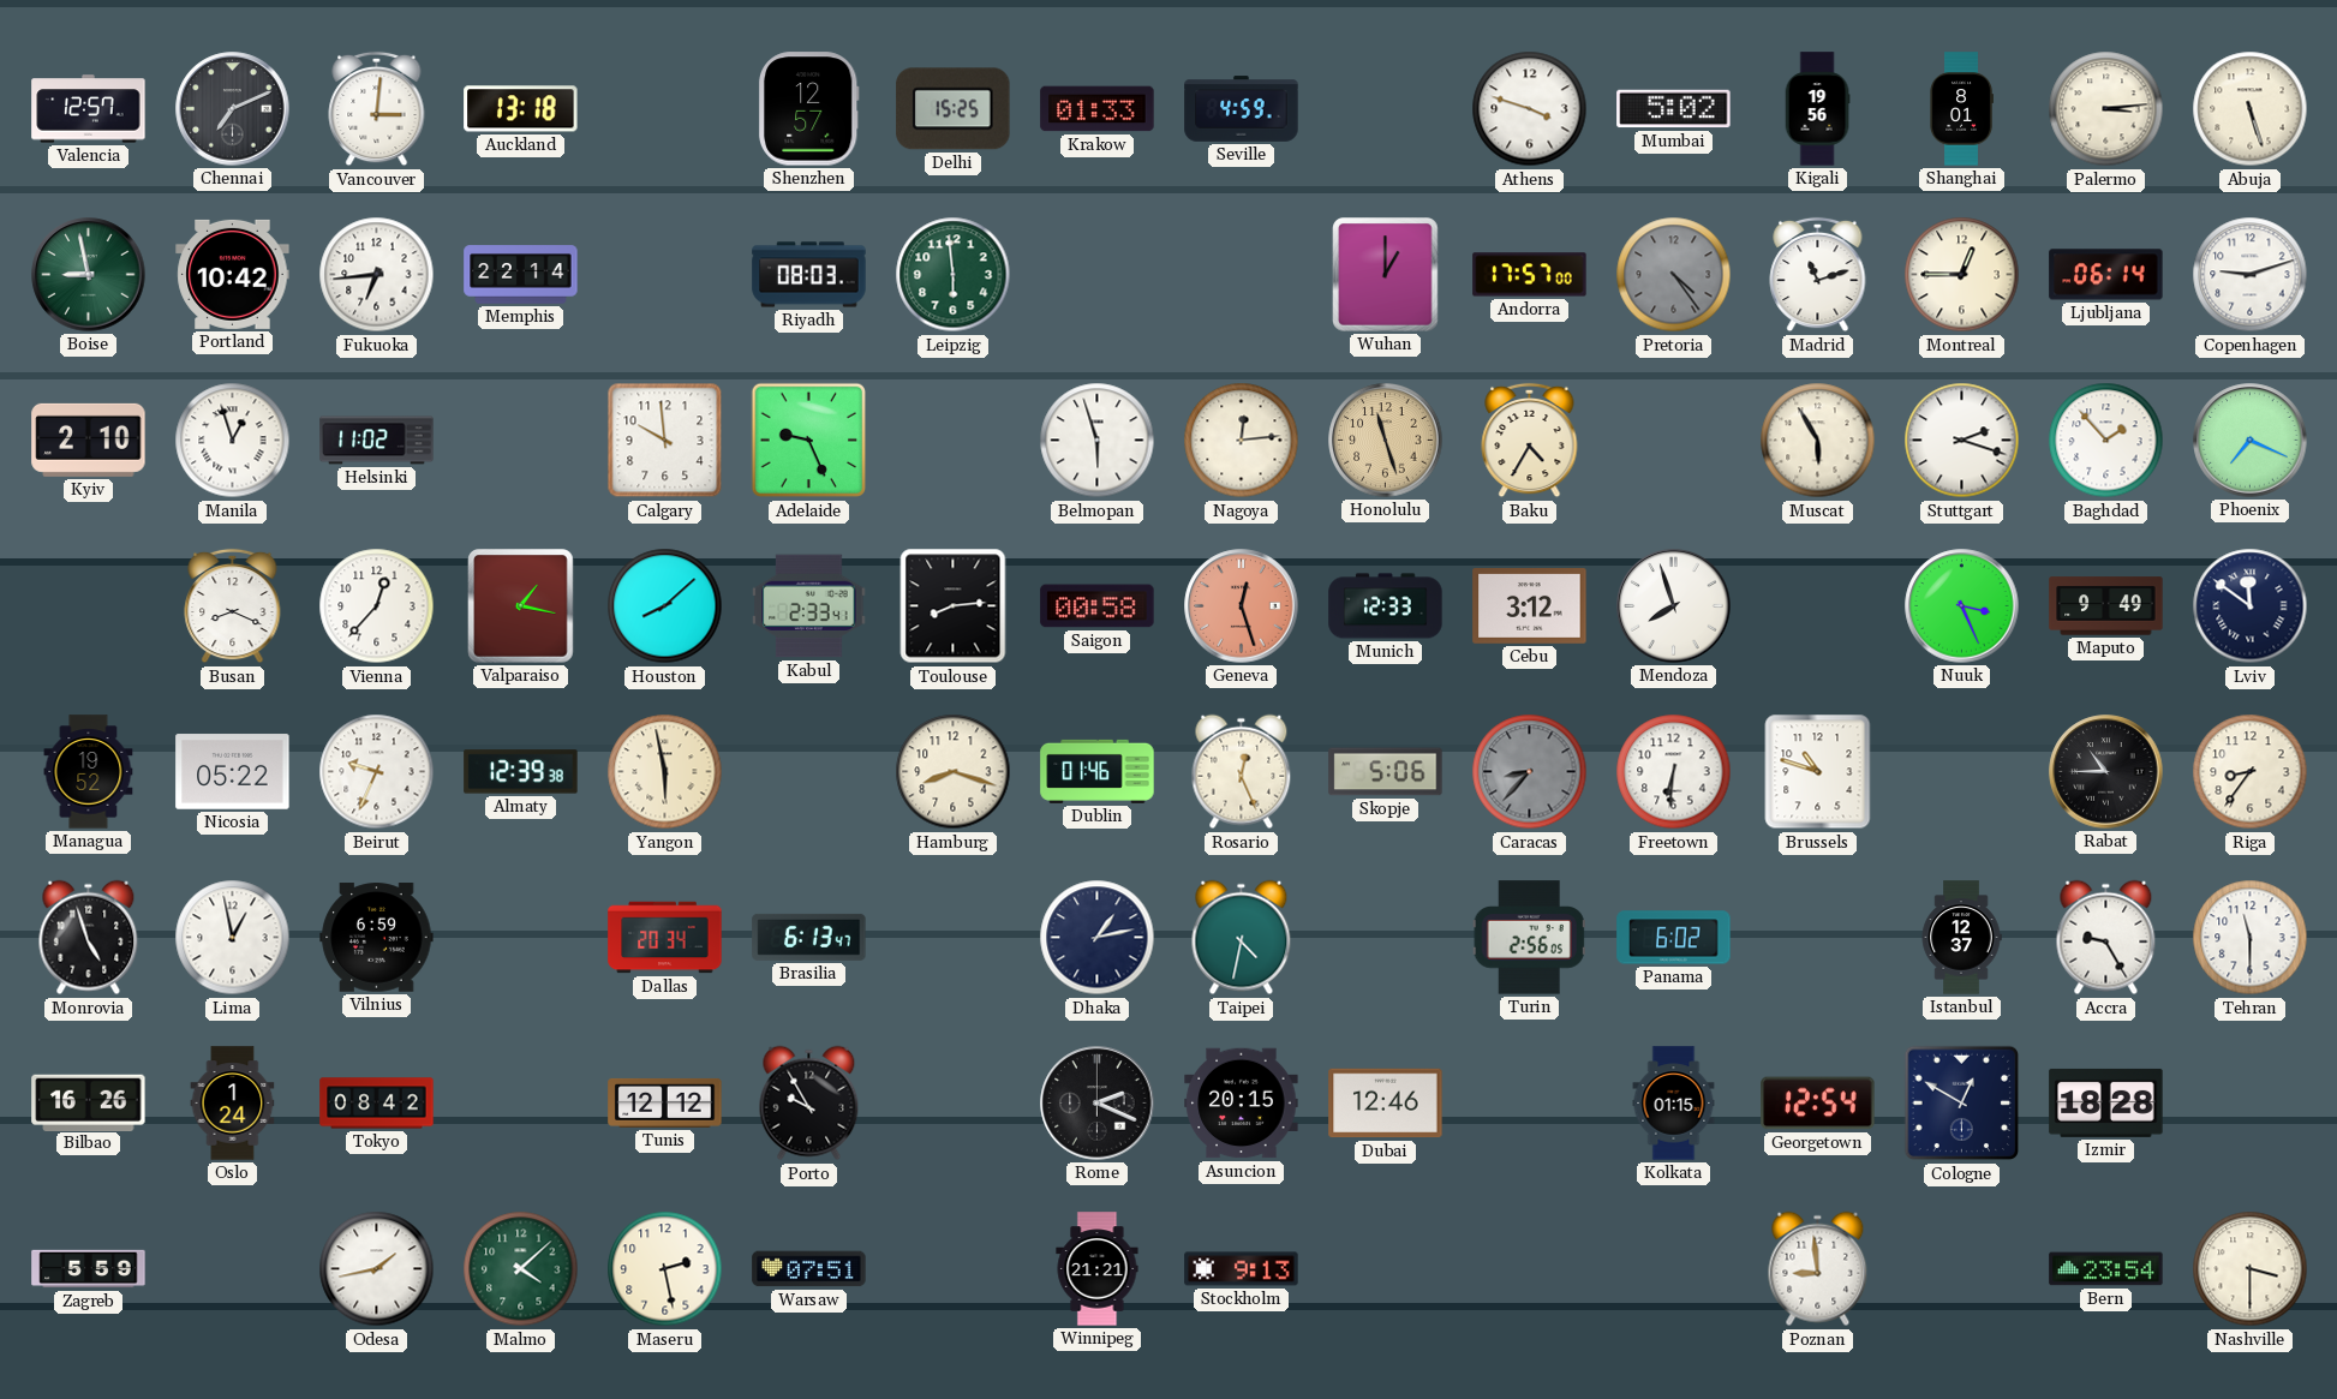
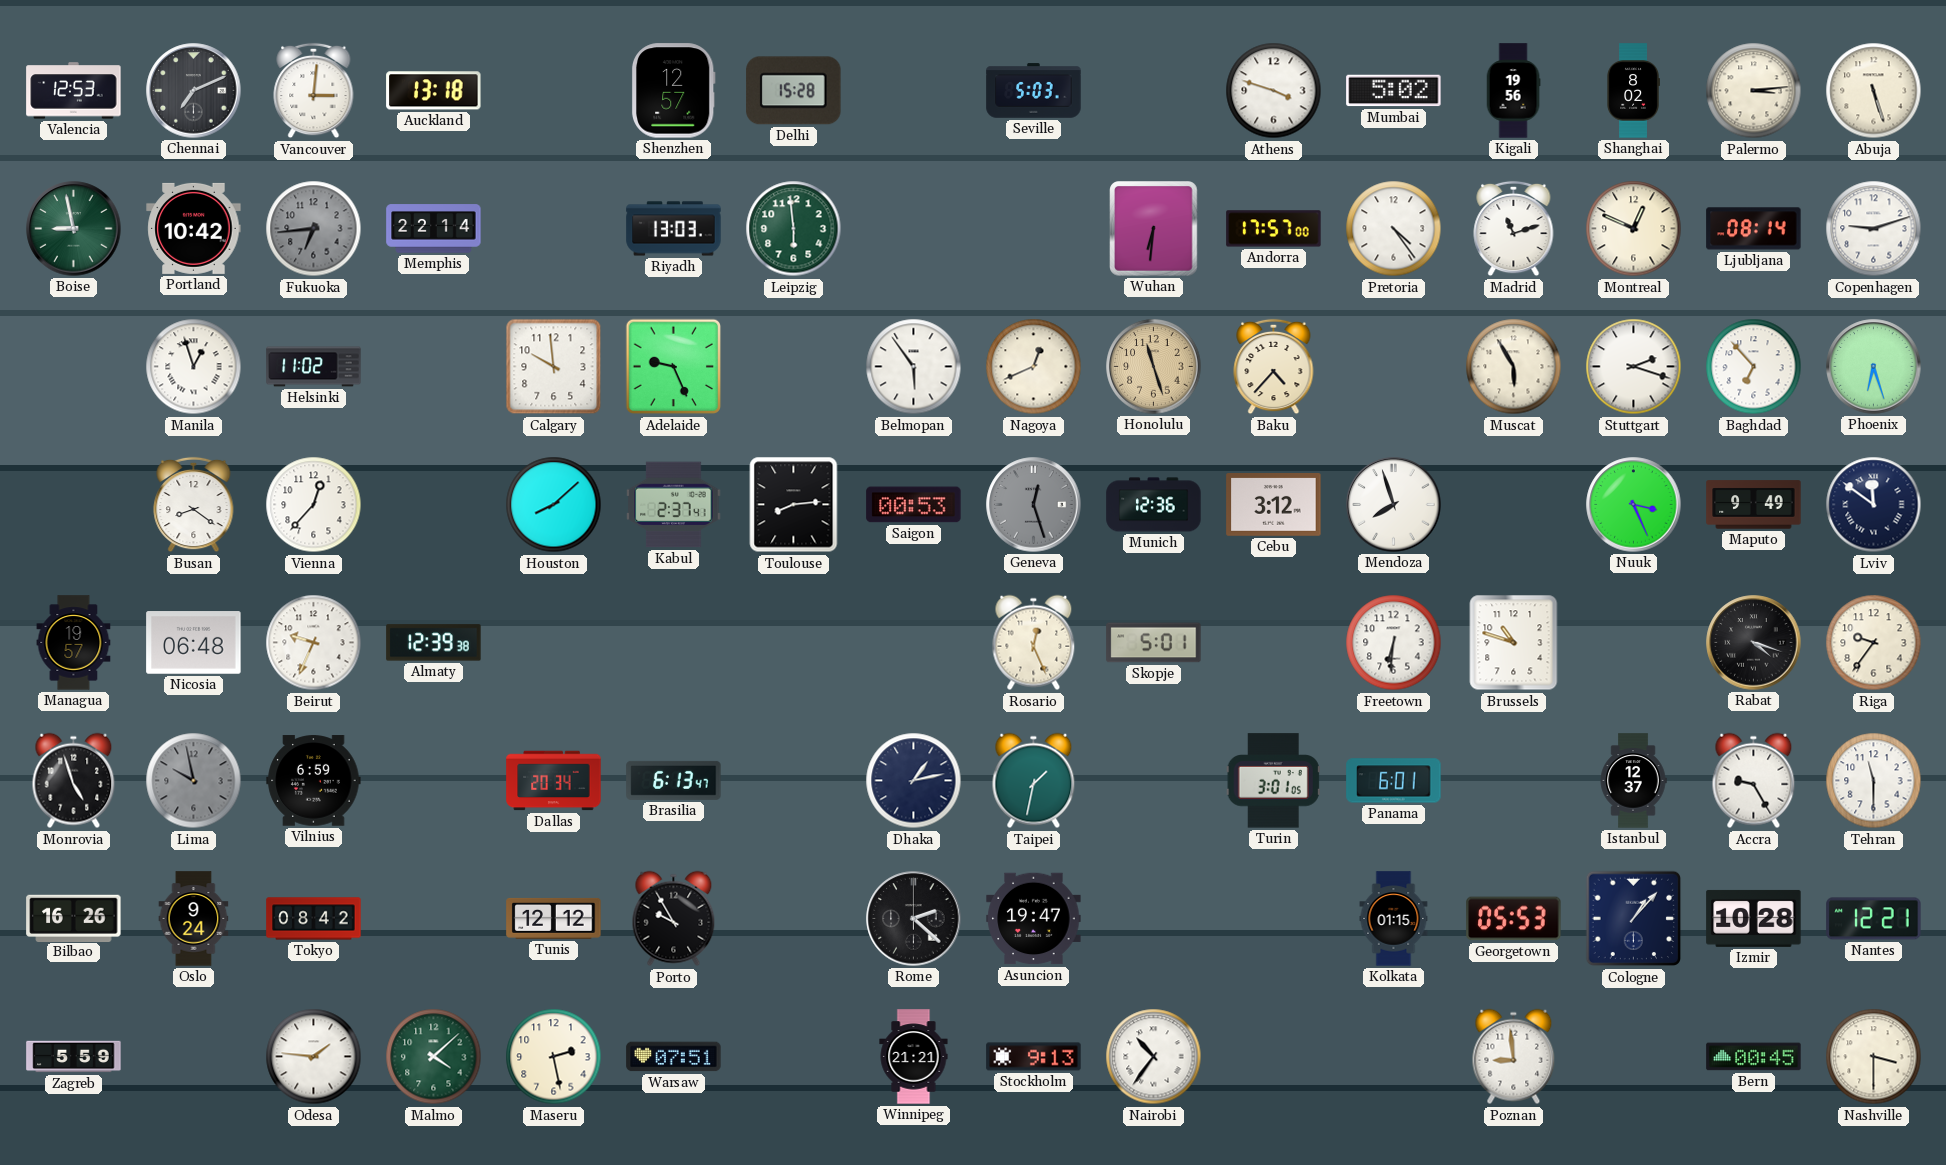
Valencia: 12:57 -> 12:53 (74, 91)
Delhi: 15:25 -> 15:28 (794, 91)
Krakow: 01:33 -> none (1098, 109)
Seville: 4:59 -> 5:03 (1034, 91)
Shanghai: 8:01 -> 8:02 (1633, 91)
Fukuoka dial: white -> grey (314, 229)
Riyadh: 08:03 -> 13:03 (674, 229)
Wuhan: 1:00 -> 6:31 (1154, 229)
Pretoria dial: grey -> white (1394, 229)
Montreal: 12:45 -> 12:49 (1634, 229)
Ljubljana: 06:14 -> 08:14 (1754, 229)
Kyiv: 2:10 -> none (89, 440)
Belmopan: 5:57 -> 5:54 (914, 367)
Nagoya: 12:14 -> 12:41 (1034, 367)
Baku: 4:35 -> 4:37 (1274, 367)
Baghdad: 1:53 -> 6:53 (1754, 367)
Phoenix: 7:19 -> 6:27 (1874, 367)
Busan: 8:19 -> 8:21 (194, 505)
Valparaiso: 1:17 -> none (521, 606)
Kabul: 2:33 -> 2:37 (674, 505)
Saigon: 00:58 -> 00:53 (914, 505)
Geneva dial: salmon -> grey (1034, 505)
Munich: 12:33 -> 12:36 (1154, 505)
Managua: 19:52 -> 19:57 (74, 643)
Nicosia: 05:22 -> 06:48 (194, 643)
Yangon: 5:58 -> none (665, 772)
Hamburg: 8:18 -> none (954, 772)
Dublin: 01:46 -> none (1098, 771)
Skopje: 5:06 -> 5:01 (1154, 643)
Caracas: 8:37 -> none (1530, 772)
Rabat: 10:45 -> 4:18 (1754, 643)
Riga: 8:36 -> 9:36 (1874, 643)
Lima: 12:58 -> 9:58 (194, 781)
Lima dial: white -> grey (194, 781)
Taipei: 4:32 -> 1:32 (1034, 781)
Turin: 2:56 -> 3:01 (1273, 781)
Panama: 6:02 -> 6:01 (1394, 781)
Oslo: 1:24 -> 9:24 (194, 919)
Rome: 2:19 -> 2:22 (914, 919)
Asuncion: 20:15 -> 19:47 (1034, 919)
Dubai: 12:46 -> none (1386, 1104)
Georgetown: 12:54 -> 05:53 (1514, 919)
Cologne: 12:50 -> 1:07 (1634, 919)
Izmir: 18:28 -> 10:28 (1754, 918)
Nantes: none -> 12:21 (1874, 919)
Odesa: 1:43 -> 1:46 (314, 1057)
Nairobi: none -> 10:36 (1154, 1057)
Bern: 23:54 -> 00:45 (1754, 1057)
